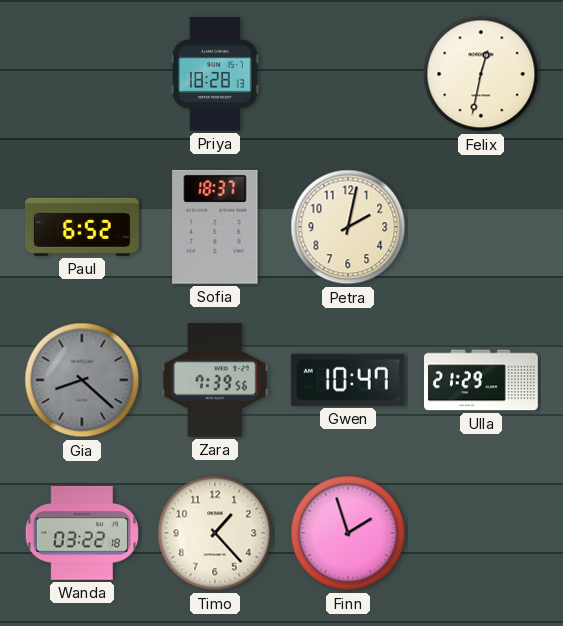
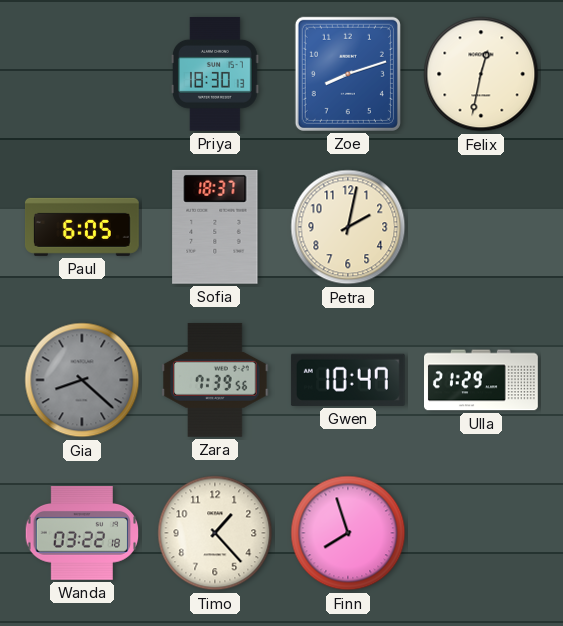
Priya: 18:28 -> 18:30 (216, 74)
Zoe: none -> 8:12 (348, 74)
Paul: 6:52 -> 6:05 (82, 227)
Finn: 1:57 -> 7:57 (348, 533)
